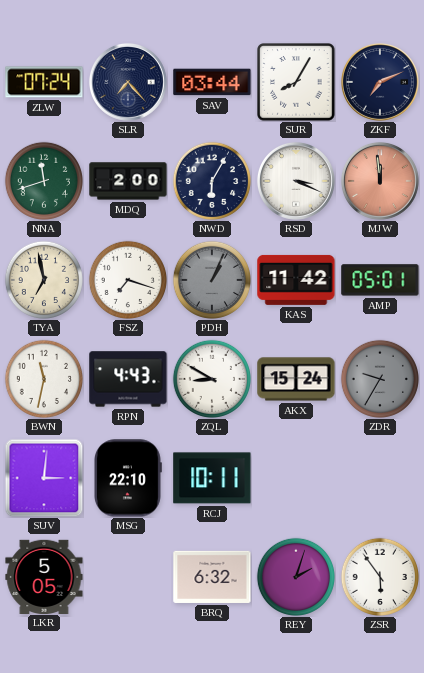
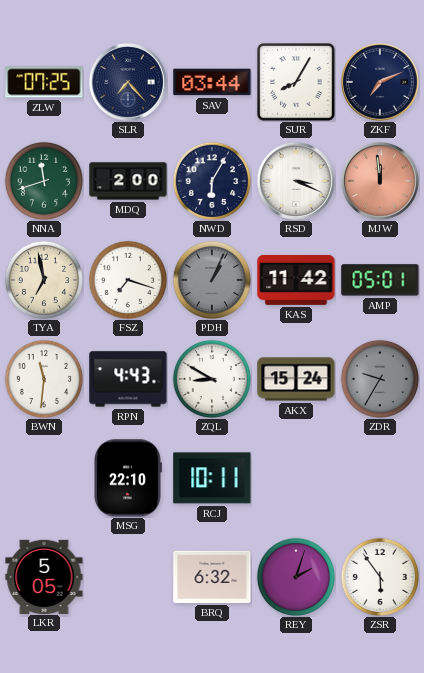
ZLW: 07:24 -> 07:25 (44, 82)
BWN: 11:32 -> 11:31 (43, 378)
SUV: 3:01 -> none (44, 478)
